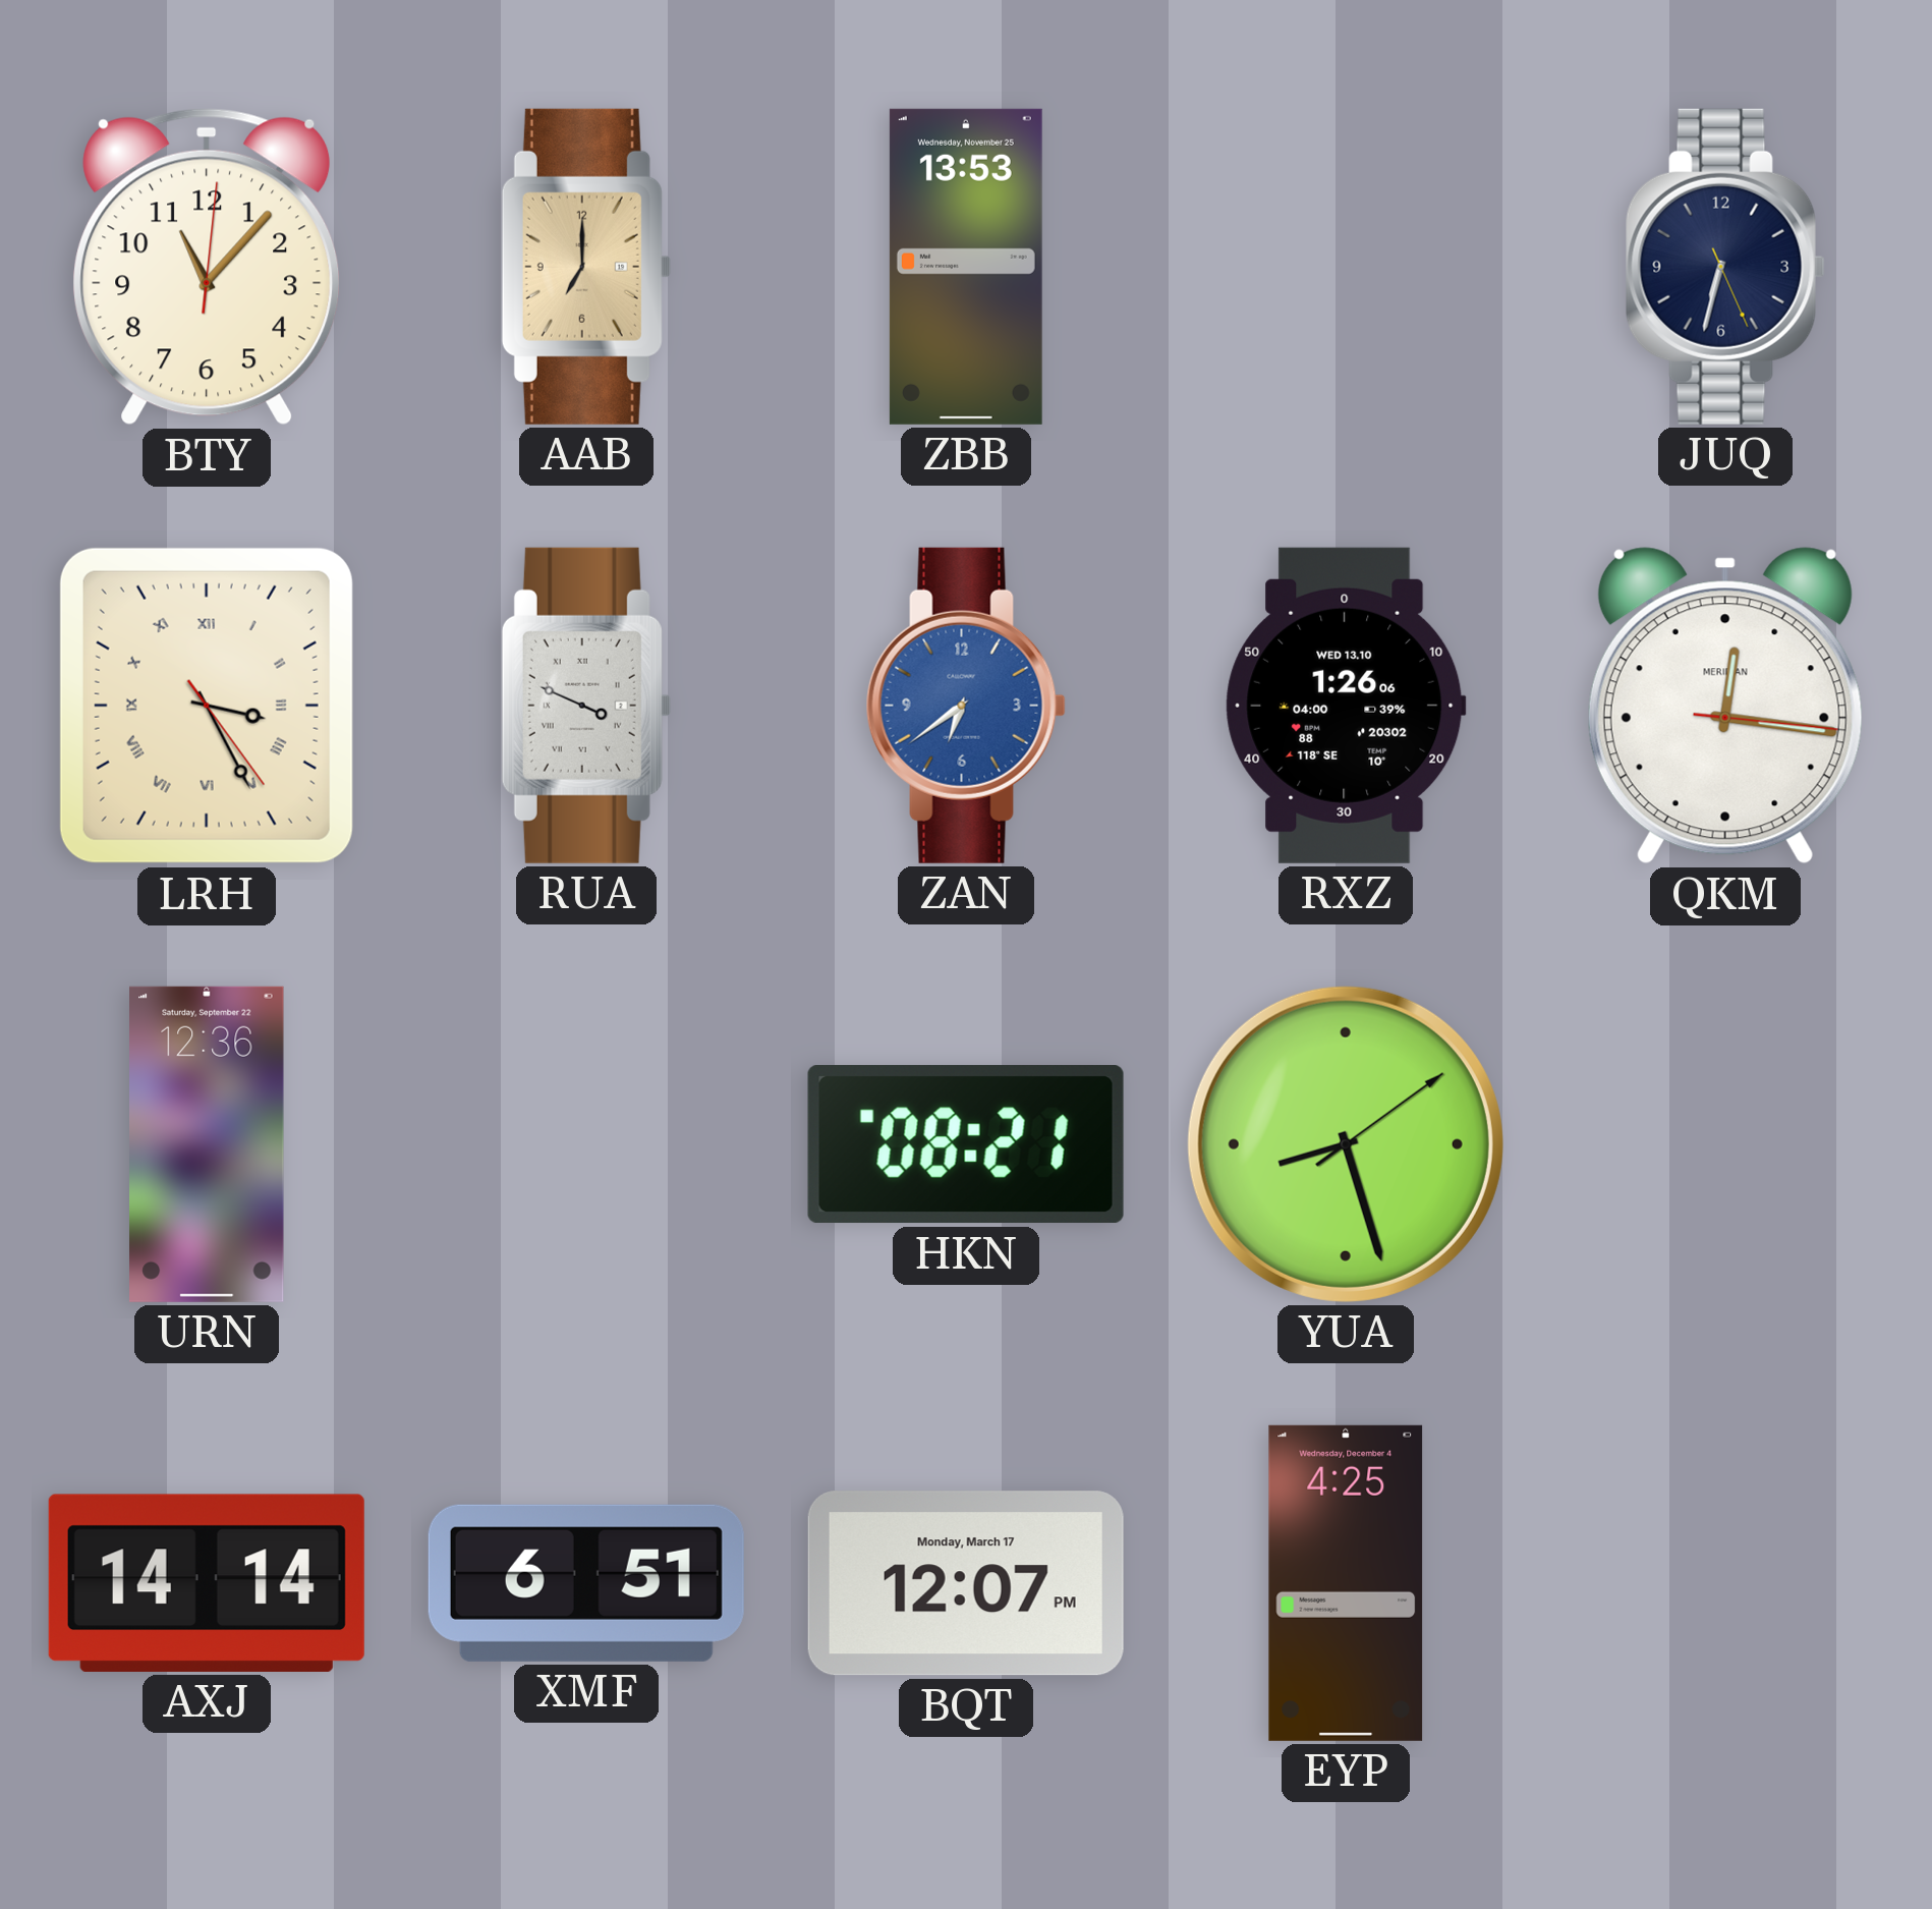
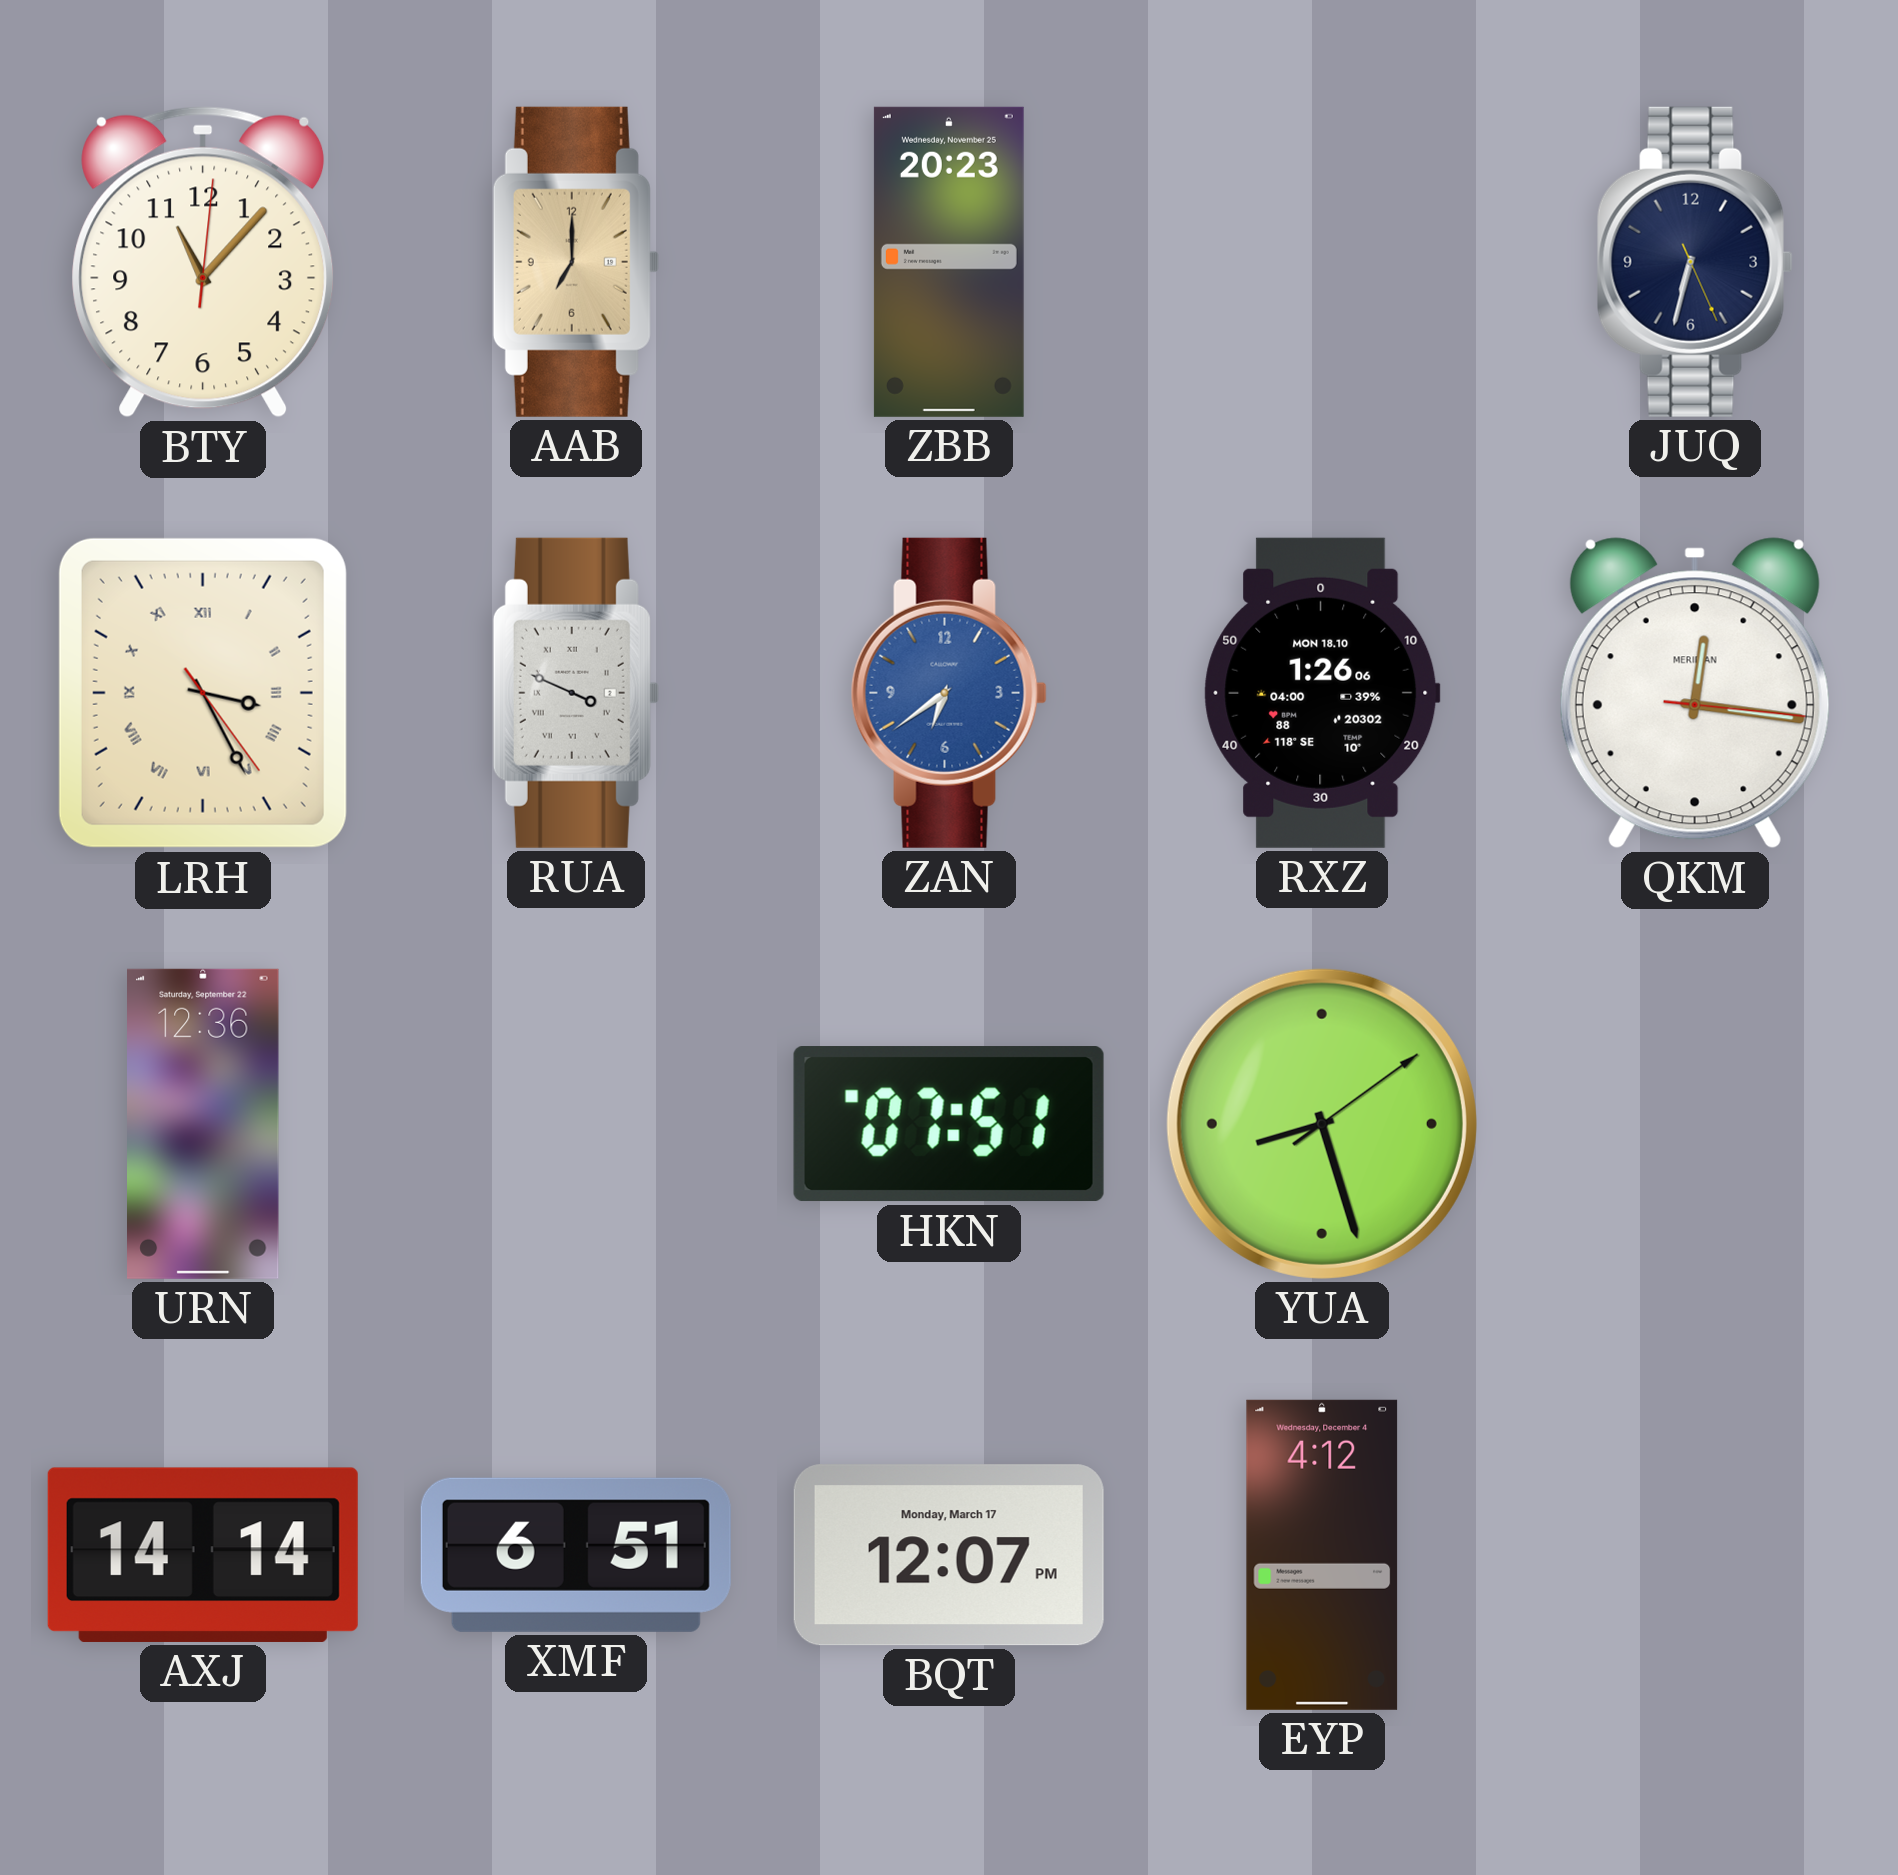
ZBB: 13:53 -> 20:23 (949, 262)
RXZ date: WED 13.10 -> MON 18.10 (1322, 693)
HKN: 08:21 -> 07:51 (949, 1124)
EYP: 4:25 -> 4:12 (1322, 1555)
